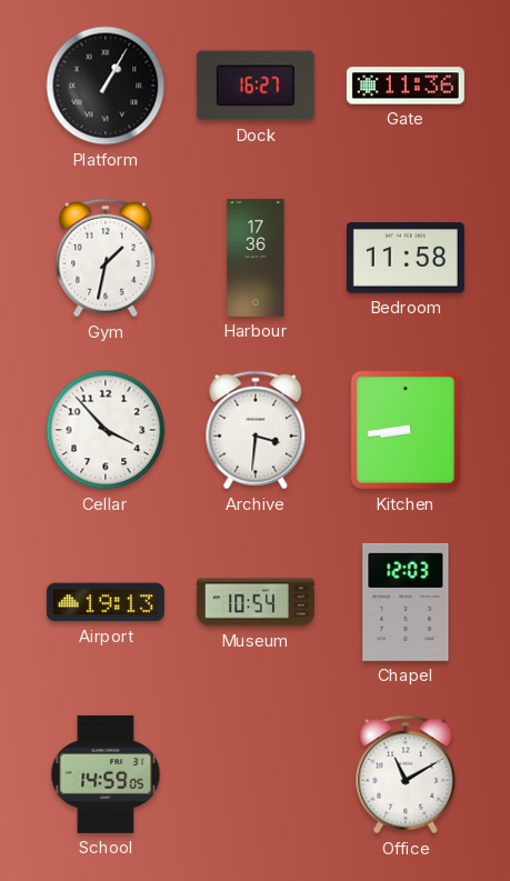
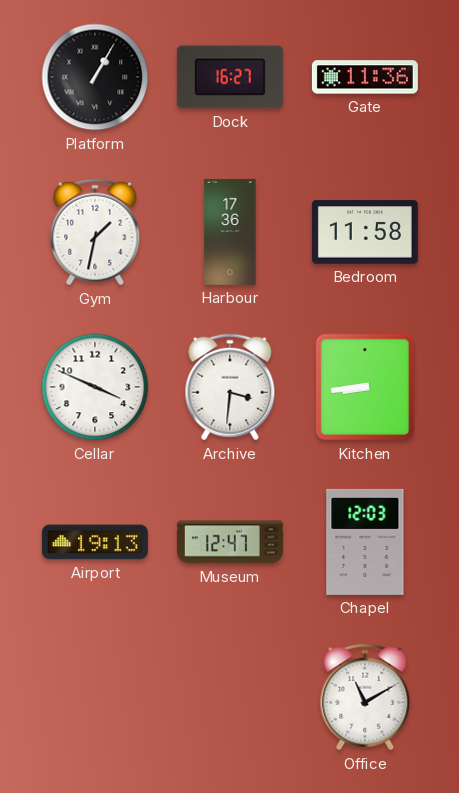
Cellar: 3:53 -> 3:49 (95, 387)
Museum: 10:54 -> 12:47 (230, 542)
School: 14:59 -> none (106, 774)
